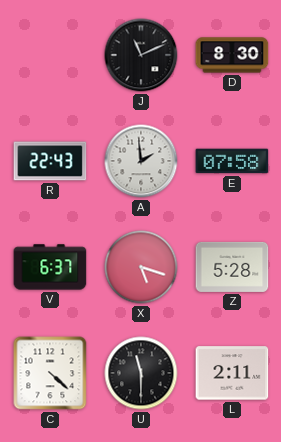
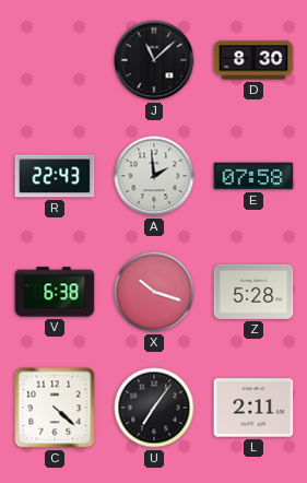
J: 11:11 -> 11:08 (154, 60)
V: 6:37 -> 6:38 (55, 292)
X: 5:18 -> 10:18 (154, 292)
U: 11:30 -> 7:06 (154, 408)
